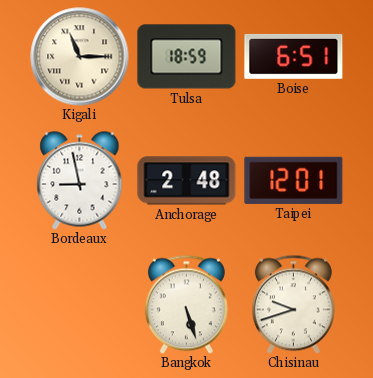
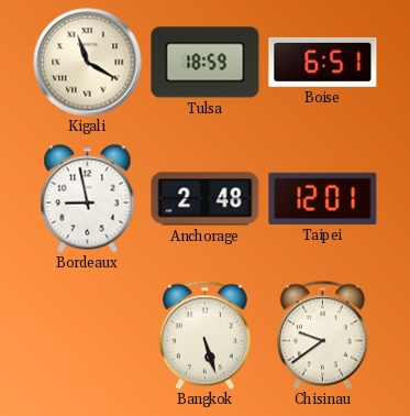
Kigali: 11:15 -> 11:20 (88, 63)
Chisinau: 9:42 -> 9:39 (322, 335)
